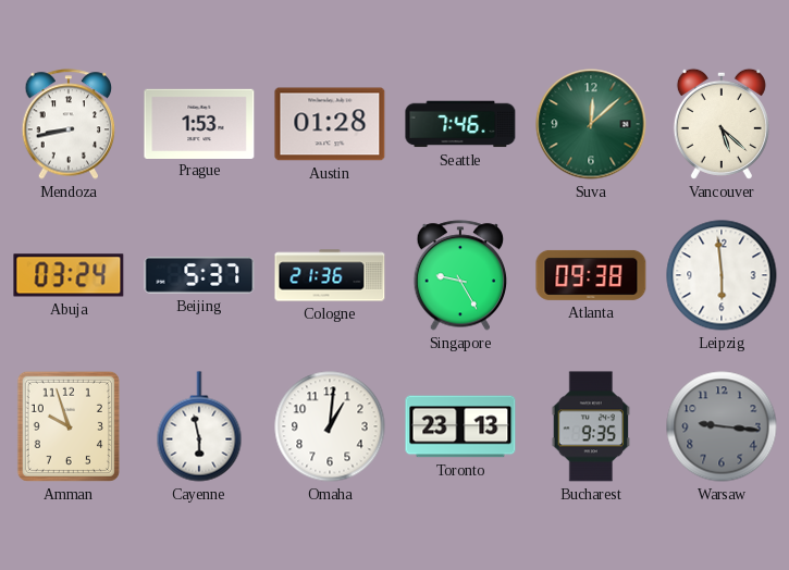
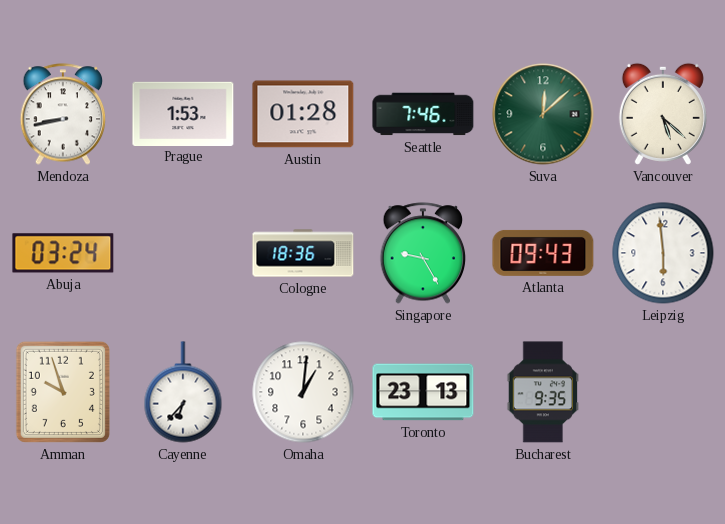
Beijing: 5:37 -> none (199, 275)
Cologne: 21:36 -> 18:36 (303, 253)
Atlanta: 09:38 -> 09:43 (543, 253)
Cayenne: 5:58 -> 6:37 (183, 392)
Warsaw: 9:16 -> none (722, 426)
